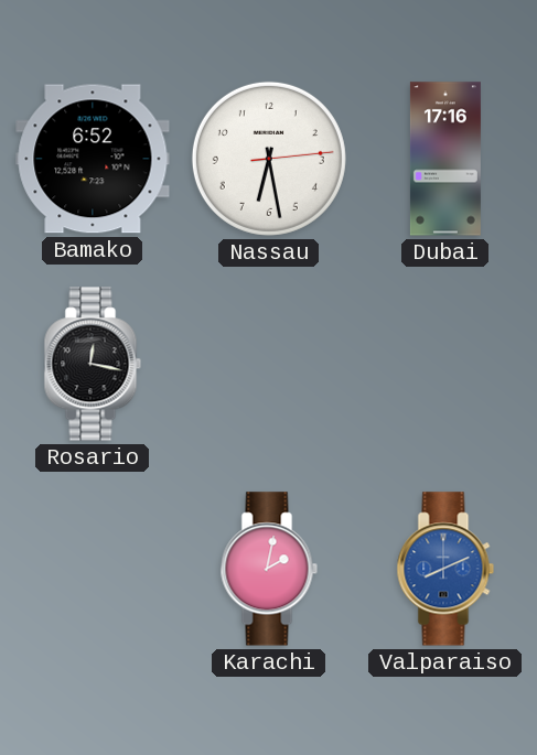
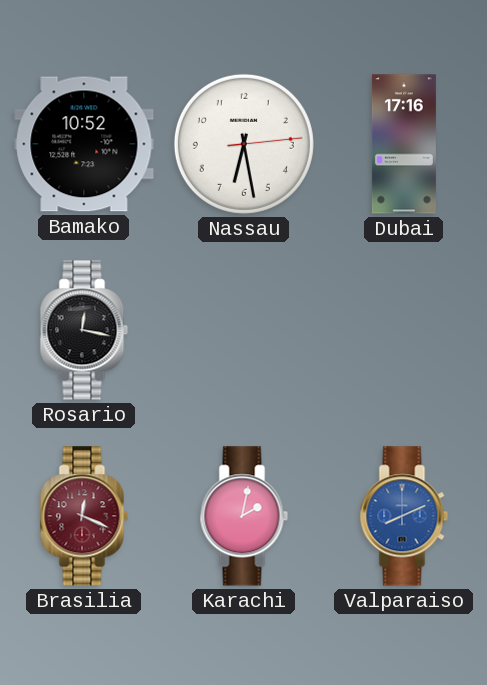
Bamako: 6:52 -> 10:52 (84, 144)
Brasilia: none -> 12:19 (84, 516)
